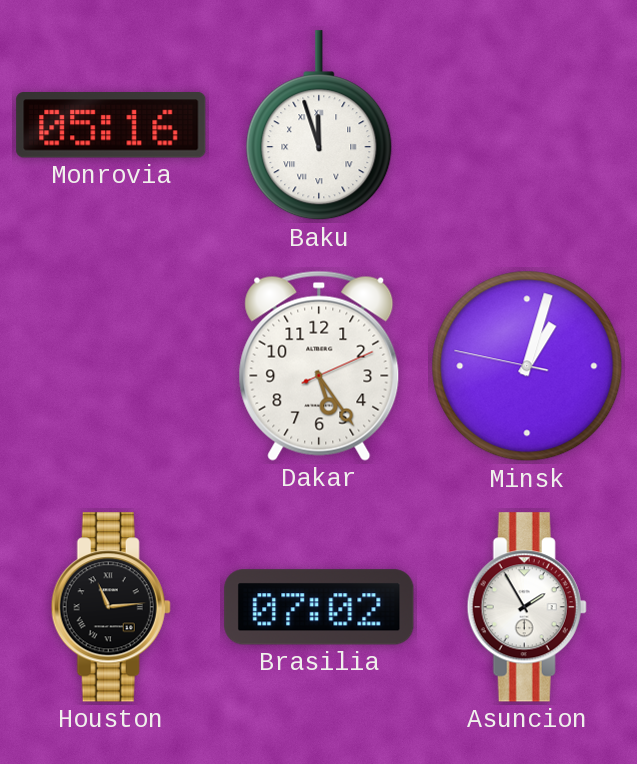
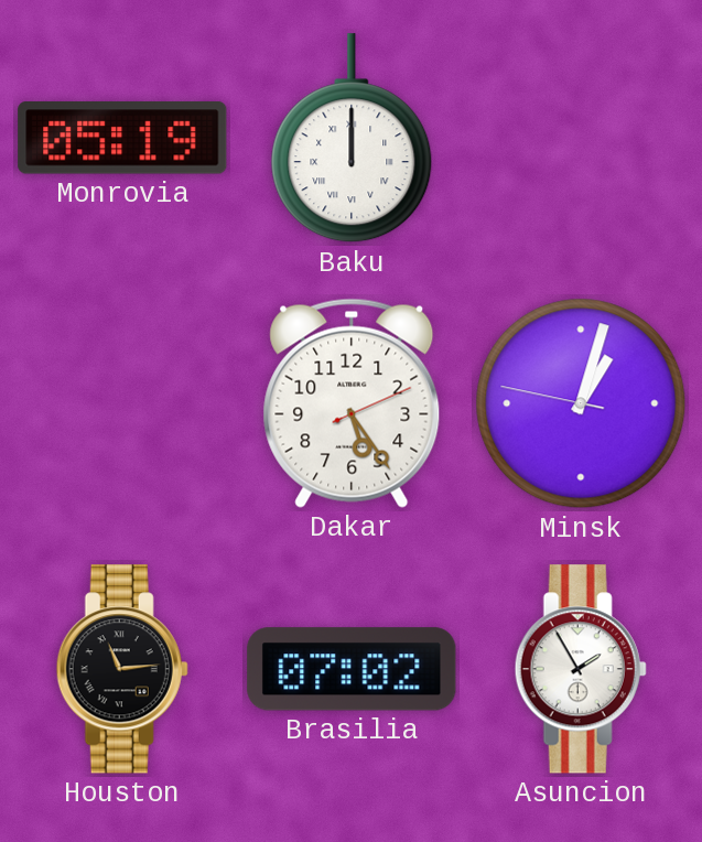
Monrovia: 05:16 -> 05:19 (122, 138)
Baku: 11:57 -> 12:00 (352, 139)
